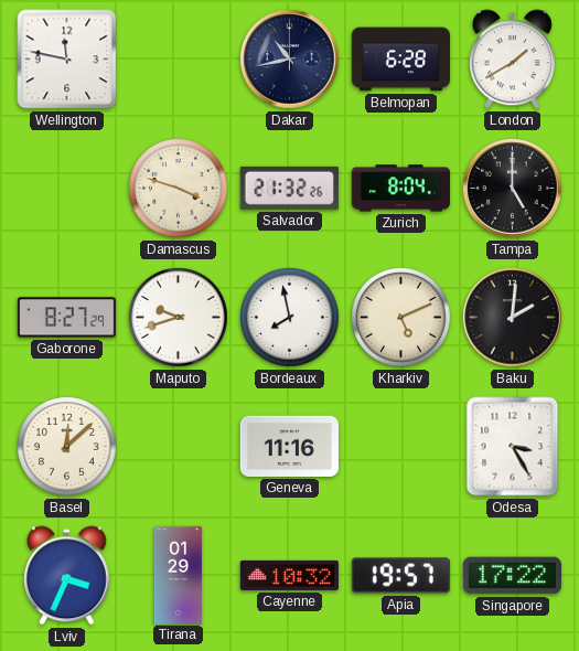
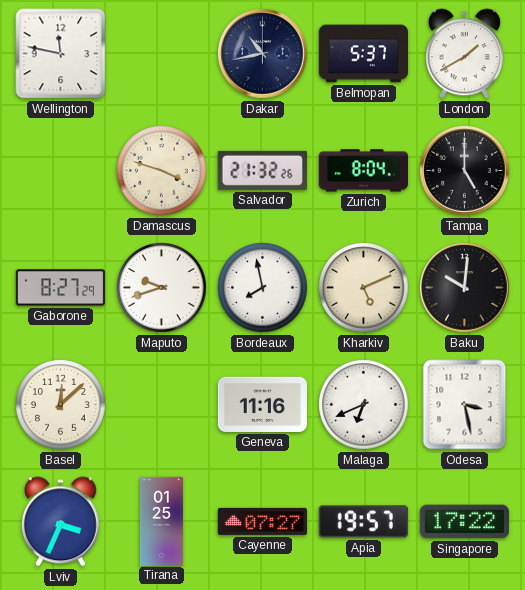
Belmopan: 6:28 -> 5:37 (363, 54)
Baku: 2:01 -> 10:01 (465, 288)
Malaga: none -> 6:41 (364, 405)
Odesa: 3:25 -> 3:28 (465, 405)
Tirana: 01:29 -> 01:25 (161, 521)
Cayenne: 10:32 -> 07:27 (262, 521)
